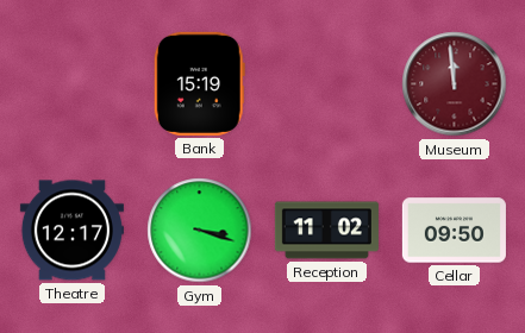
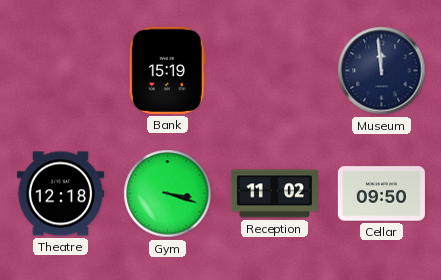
Museum dial: burgundy -> navy (382, 71)
Theatre: 12:17 -> 12:18 (60, 194)
